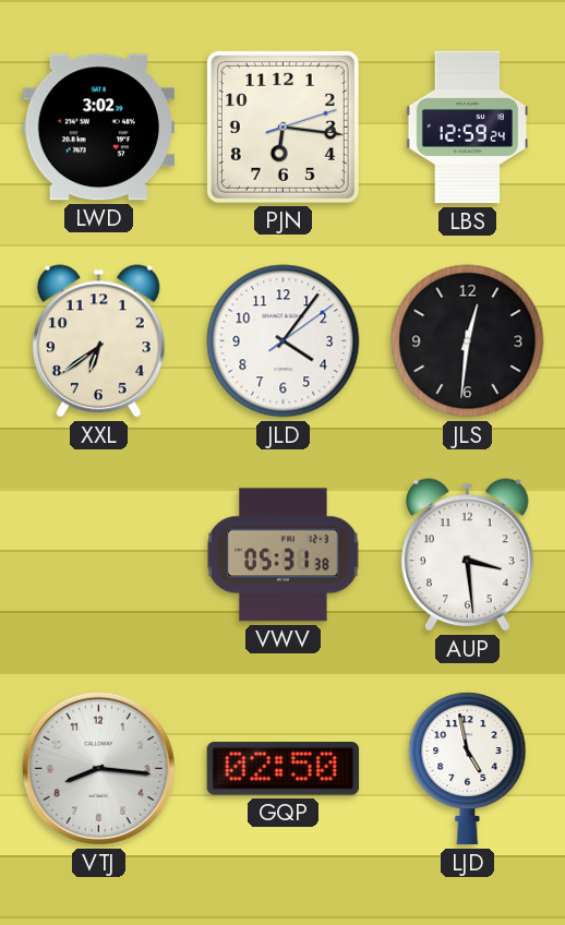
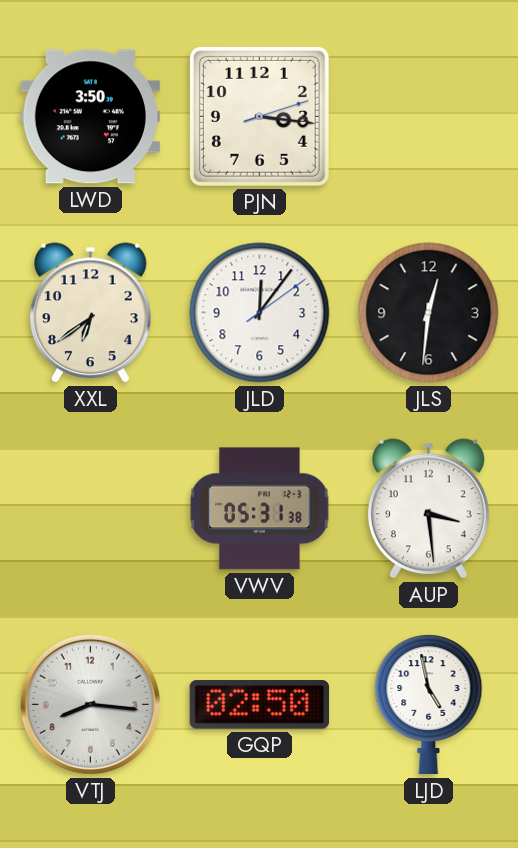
LWD: 3:02 -> 3:50 (91, 117)
PJN: 6:16 -> 3:16 (259, 116)
LBS: 12:59 -> none (468, 128)
JLD: 4:06 -> 12:06 (260, 313)
